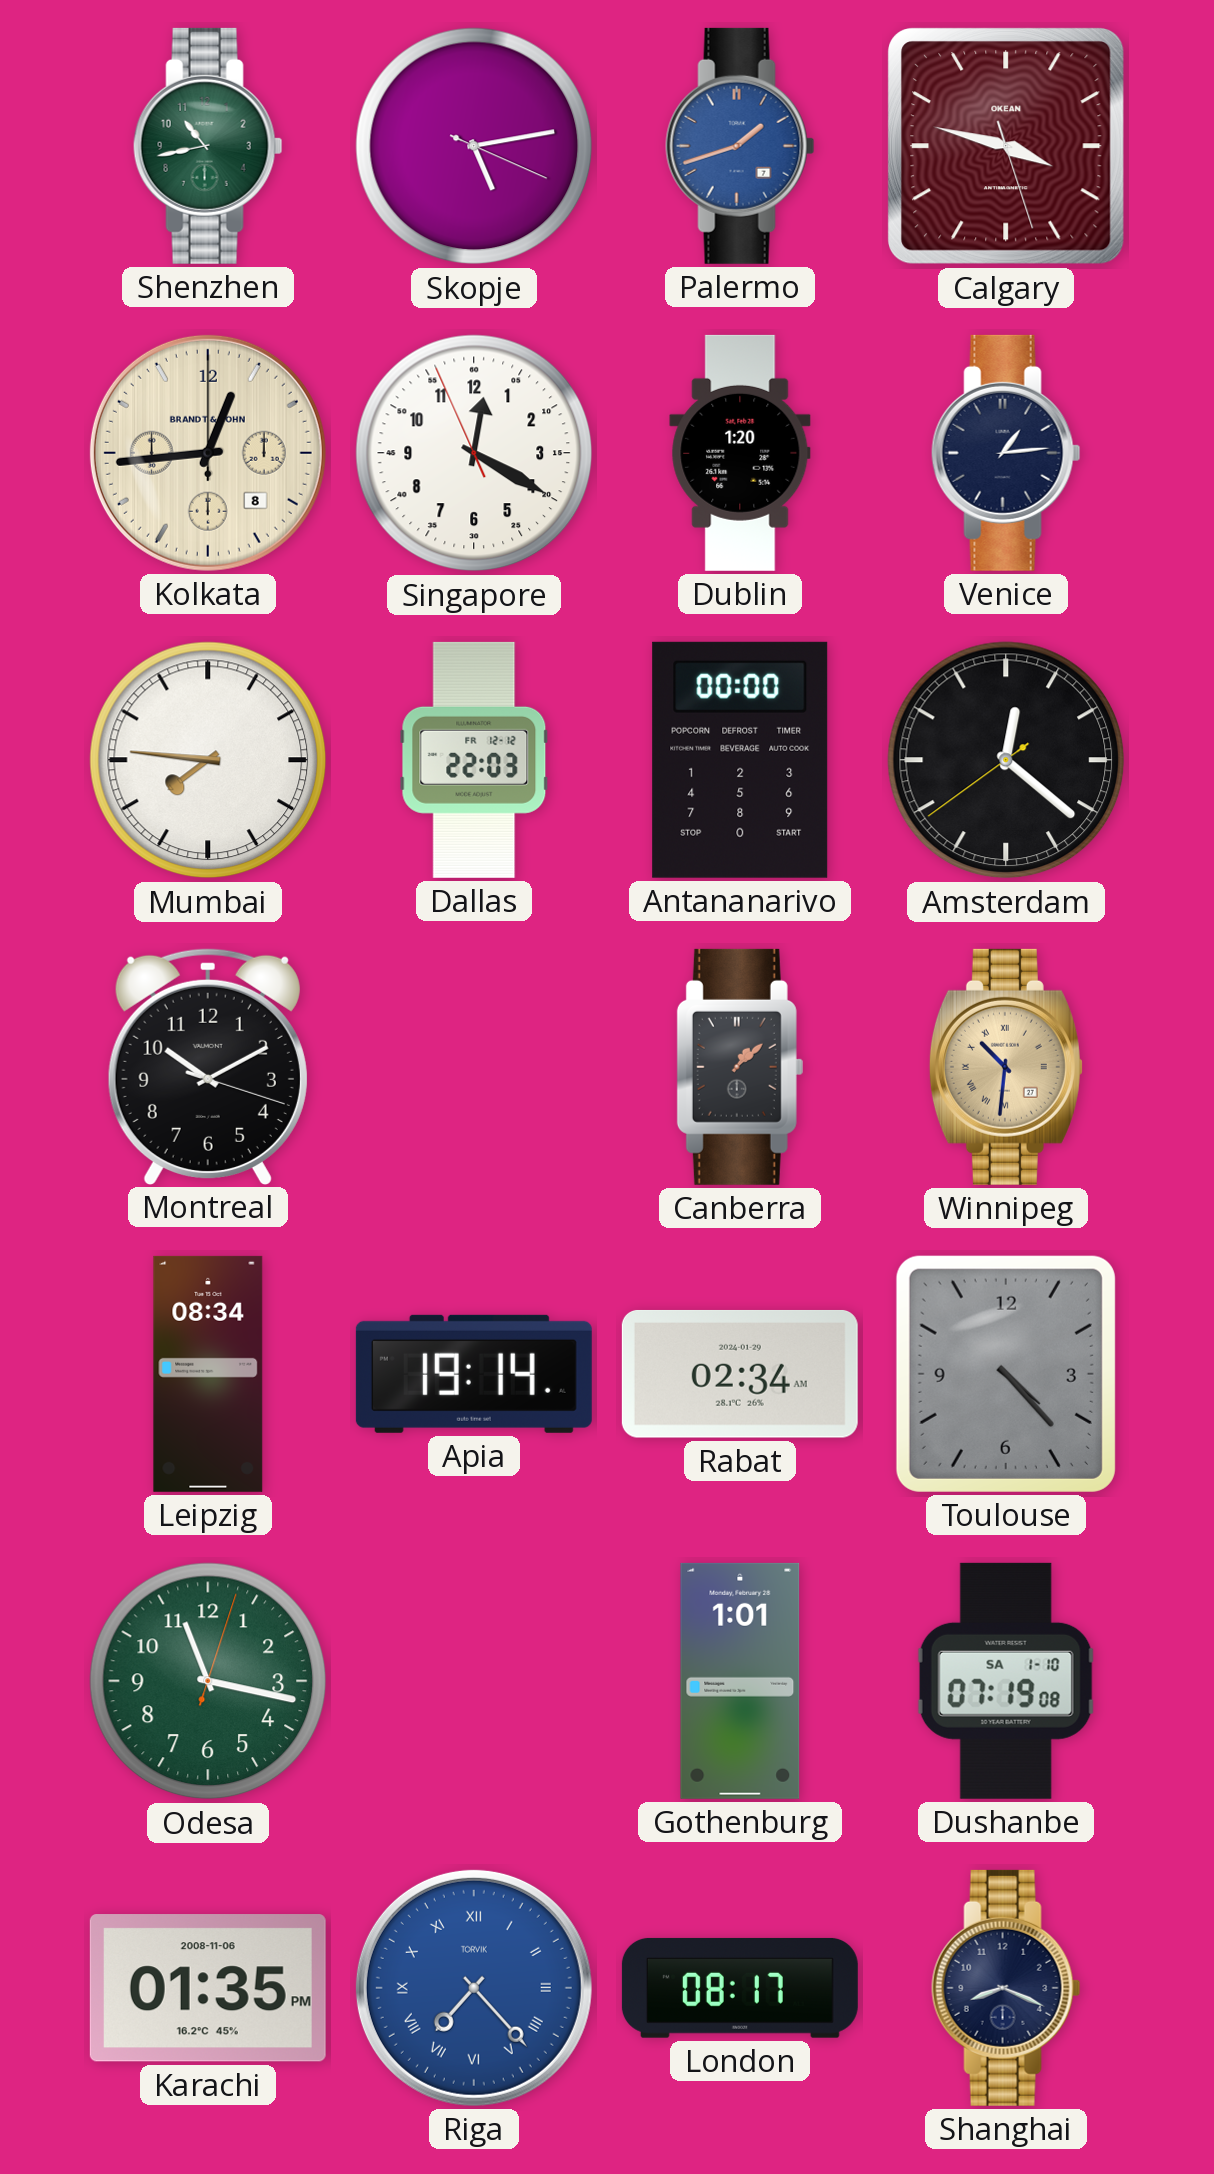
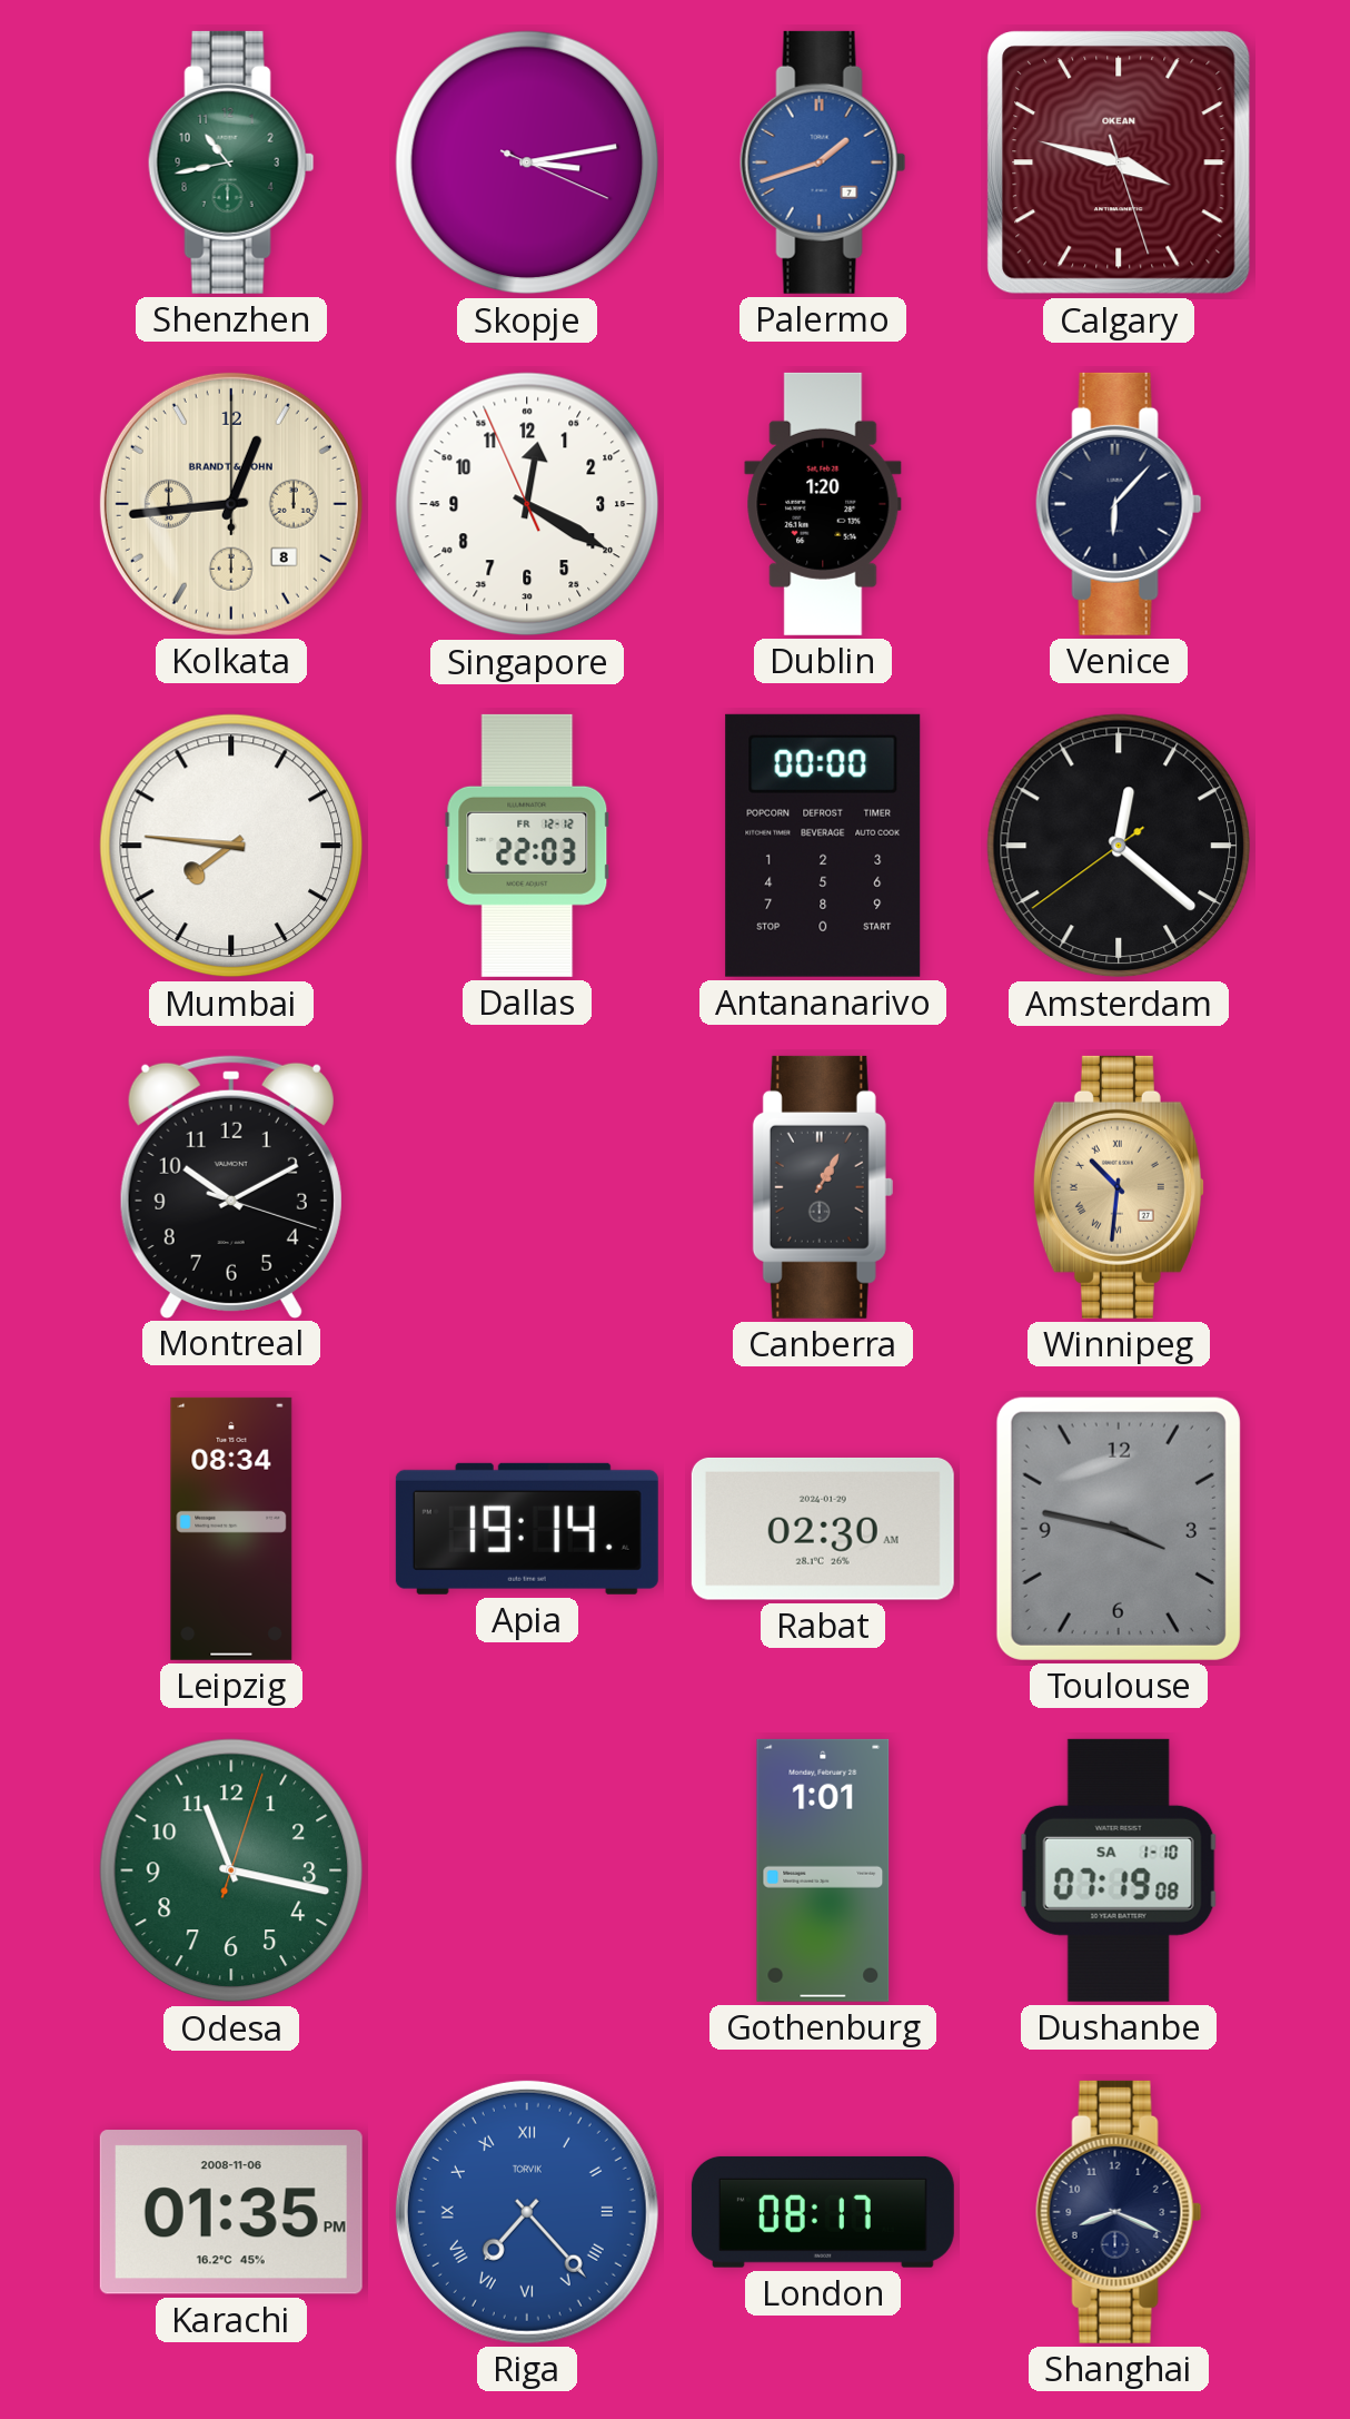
Skopje: 5:13 -> 3:13 (527, 162)
Venice: 1:14 -> 6:07 (1119, 504)
Canberra: 1:08 -> 1:05 (823, 1187)
Rabat: 02:34 -> 02:30 (823, 1529)
Toulouse: 4:23 -> 3:47 (1119, 1529)
